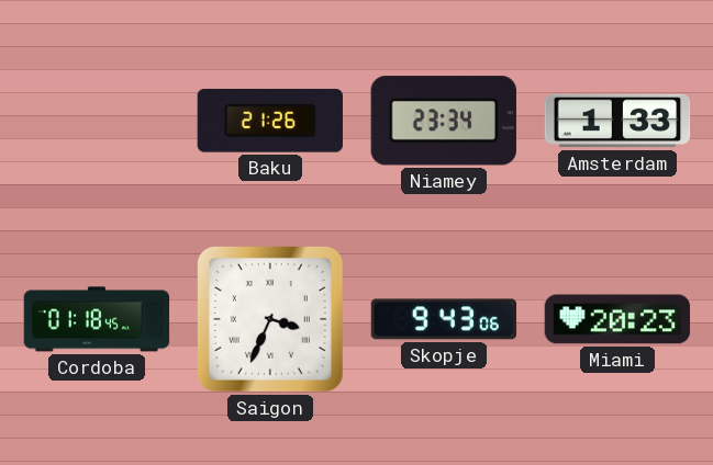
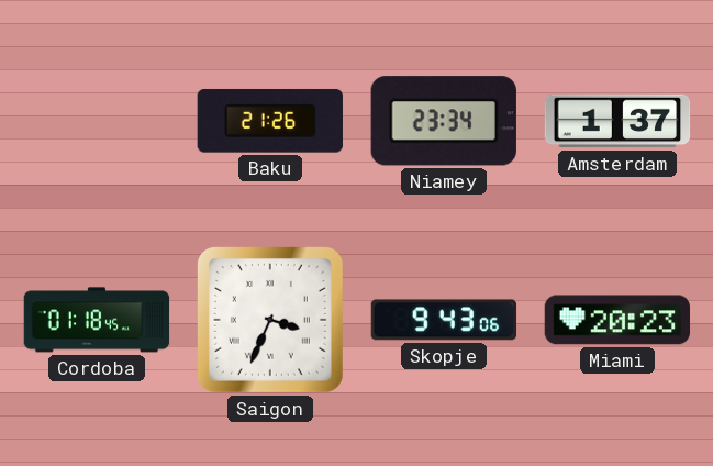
Amsterdam: 1:33 -> 1:37 (617, 121)
